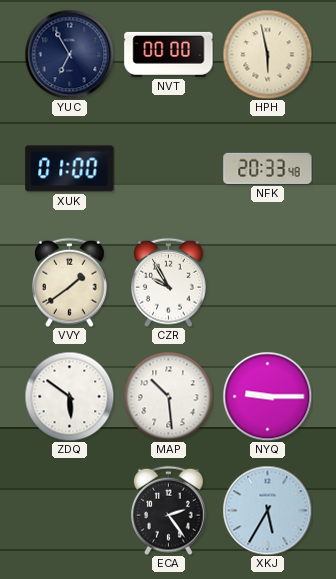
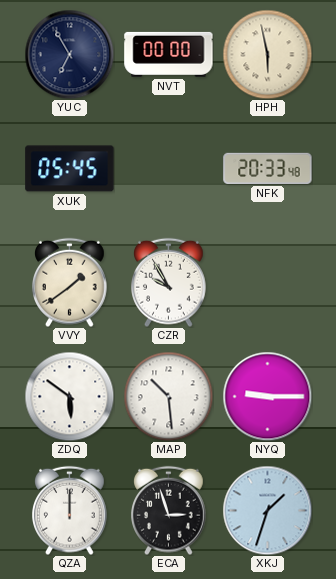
XUK: 01:00 -> 05:45 (70, 169)
QZA: none -> 12:00 (70, 510)
ECA: 2:24 -> 2:57 (169, 510)
XKJ: 5:35 -> 1:33 (267, 510)
